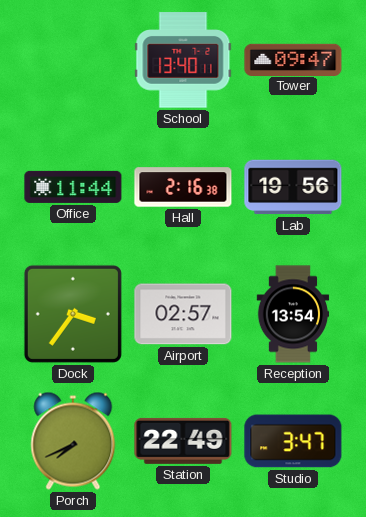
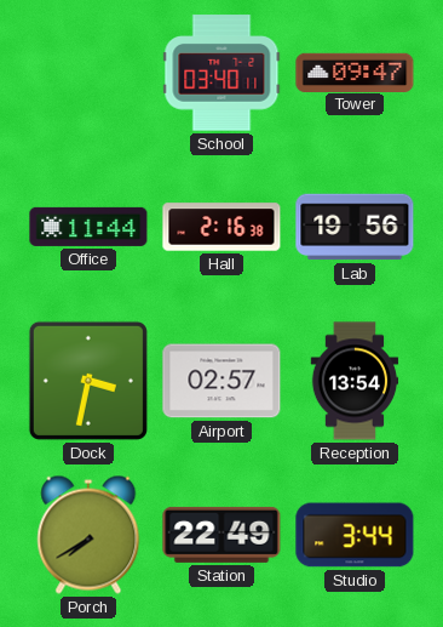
School: 13:40 -> 03:40 (221, 73)
Dock: 3:36 -> 3:32 (88, 381)
Porch: 7:41 -> 7:40 (88, 535)
Studio: 3:47 -> 3:44 (355, 535)
